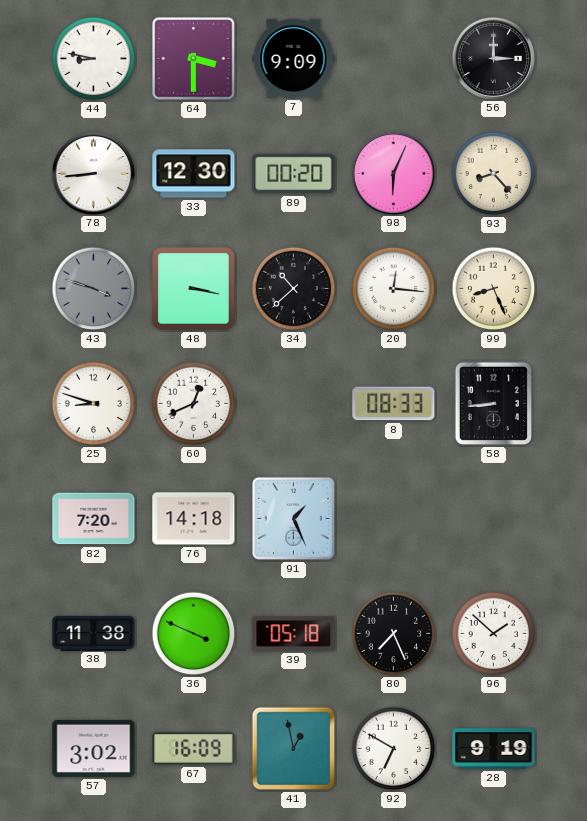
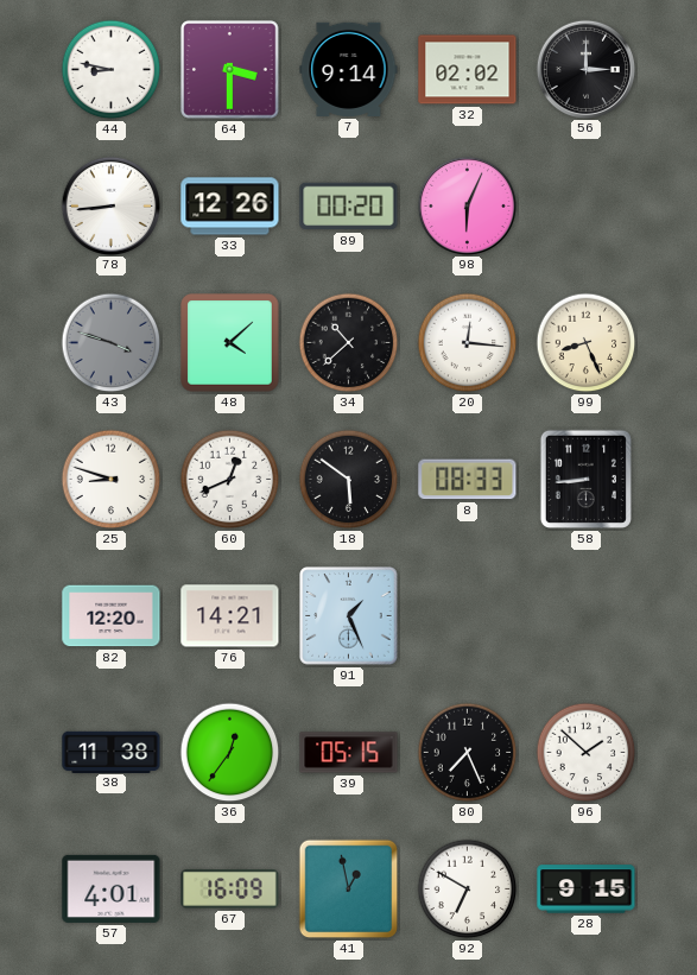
7: 9:09 -> 9:14 (349, 69)
32: none -> 02:02 (468, 70)
33: 12:30 -> 12:26 (230, 207)
93: 8:23 -> none (494, 174)
48: 3:17 -> 4:08 (230, 343)
18: none -> 5:51 (349, 480)
82: 7:20 -> 12:20 (112, 616)
76: 14:18 -> 14:21 (230, 616)
36: 3:49 -> 12:36 (230, 753)
39: 05:18 -> 05:15 (349, 753)
57: 3:02 -> 4:01 (112, 888)
28: 9:19 -> 9:15 (587, 889)
